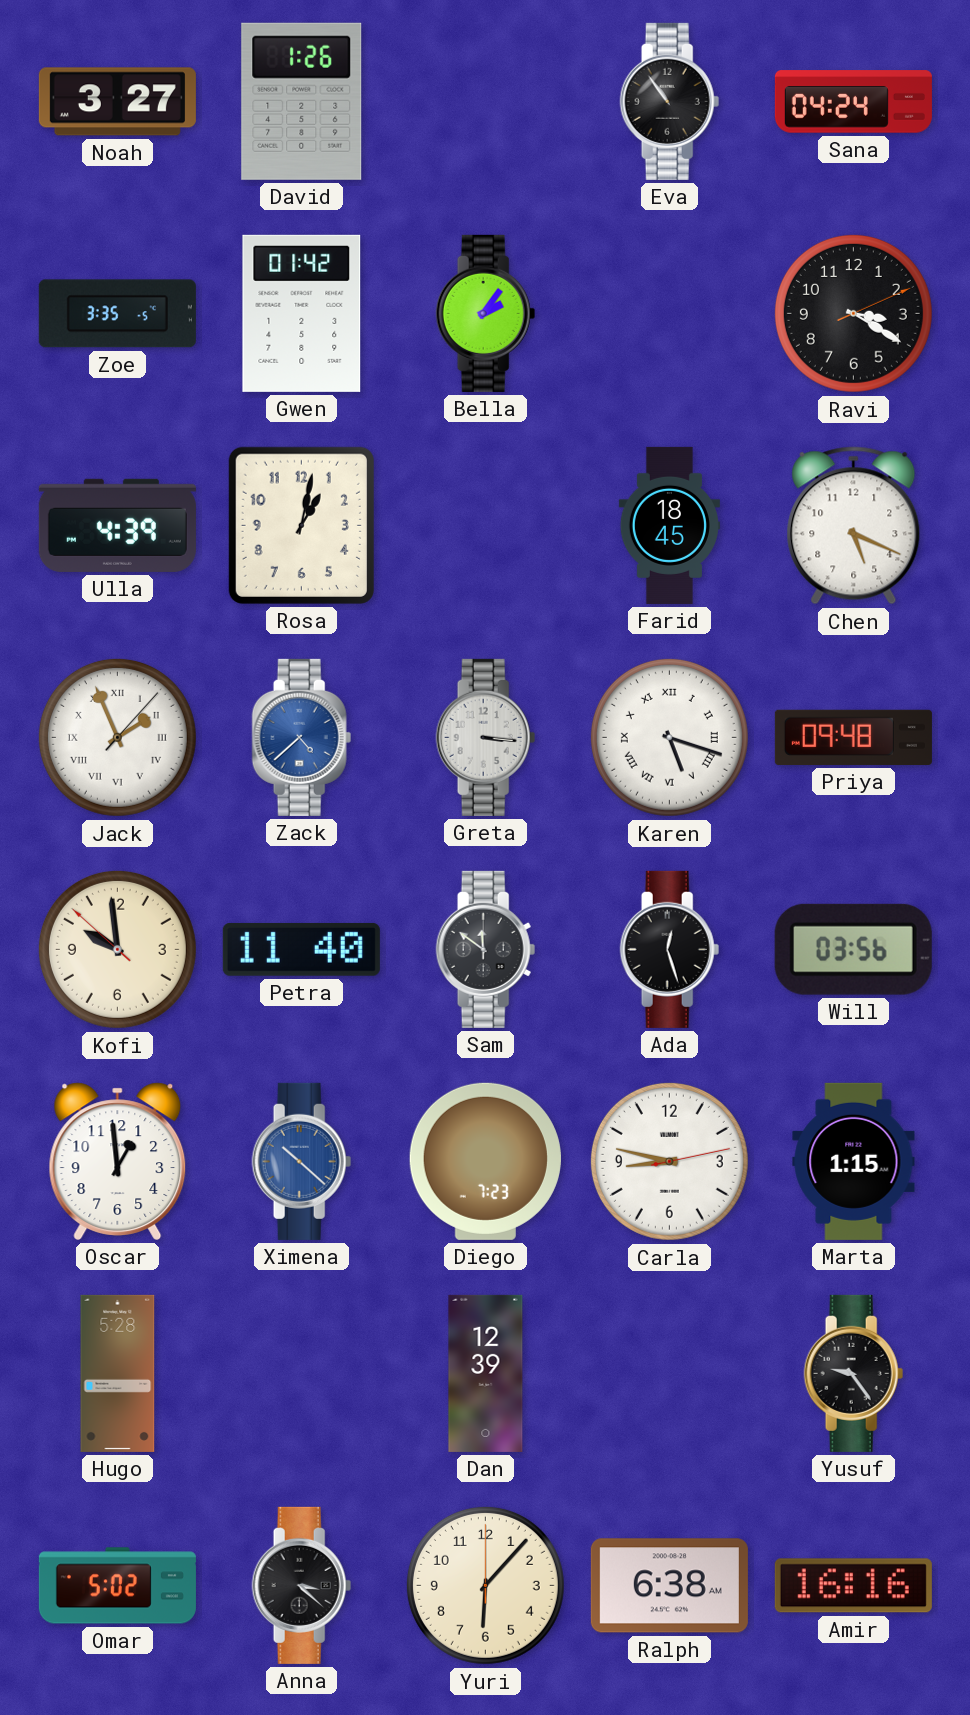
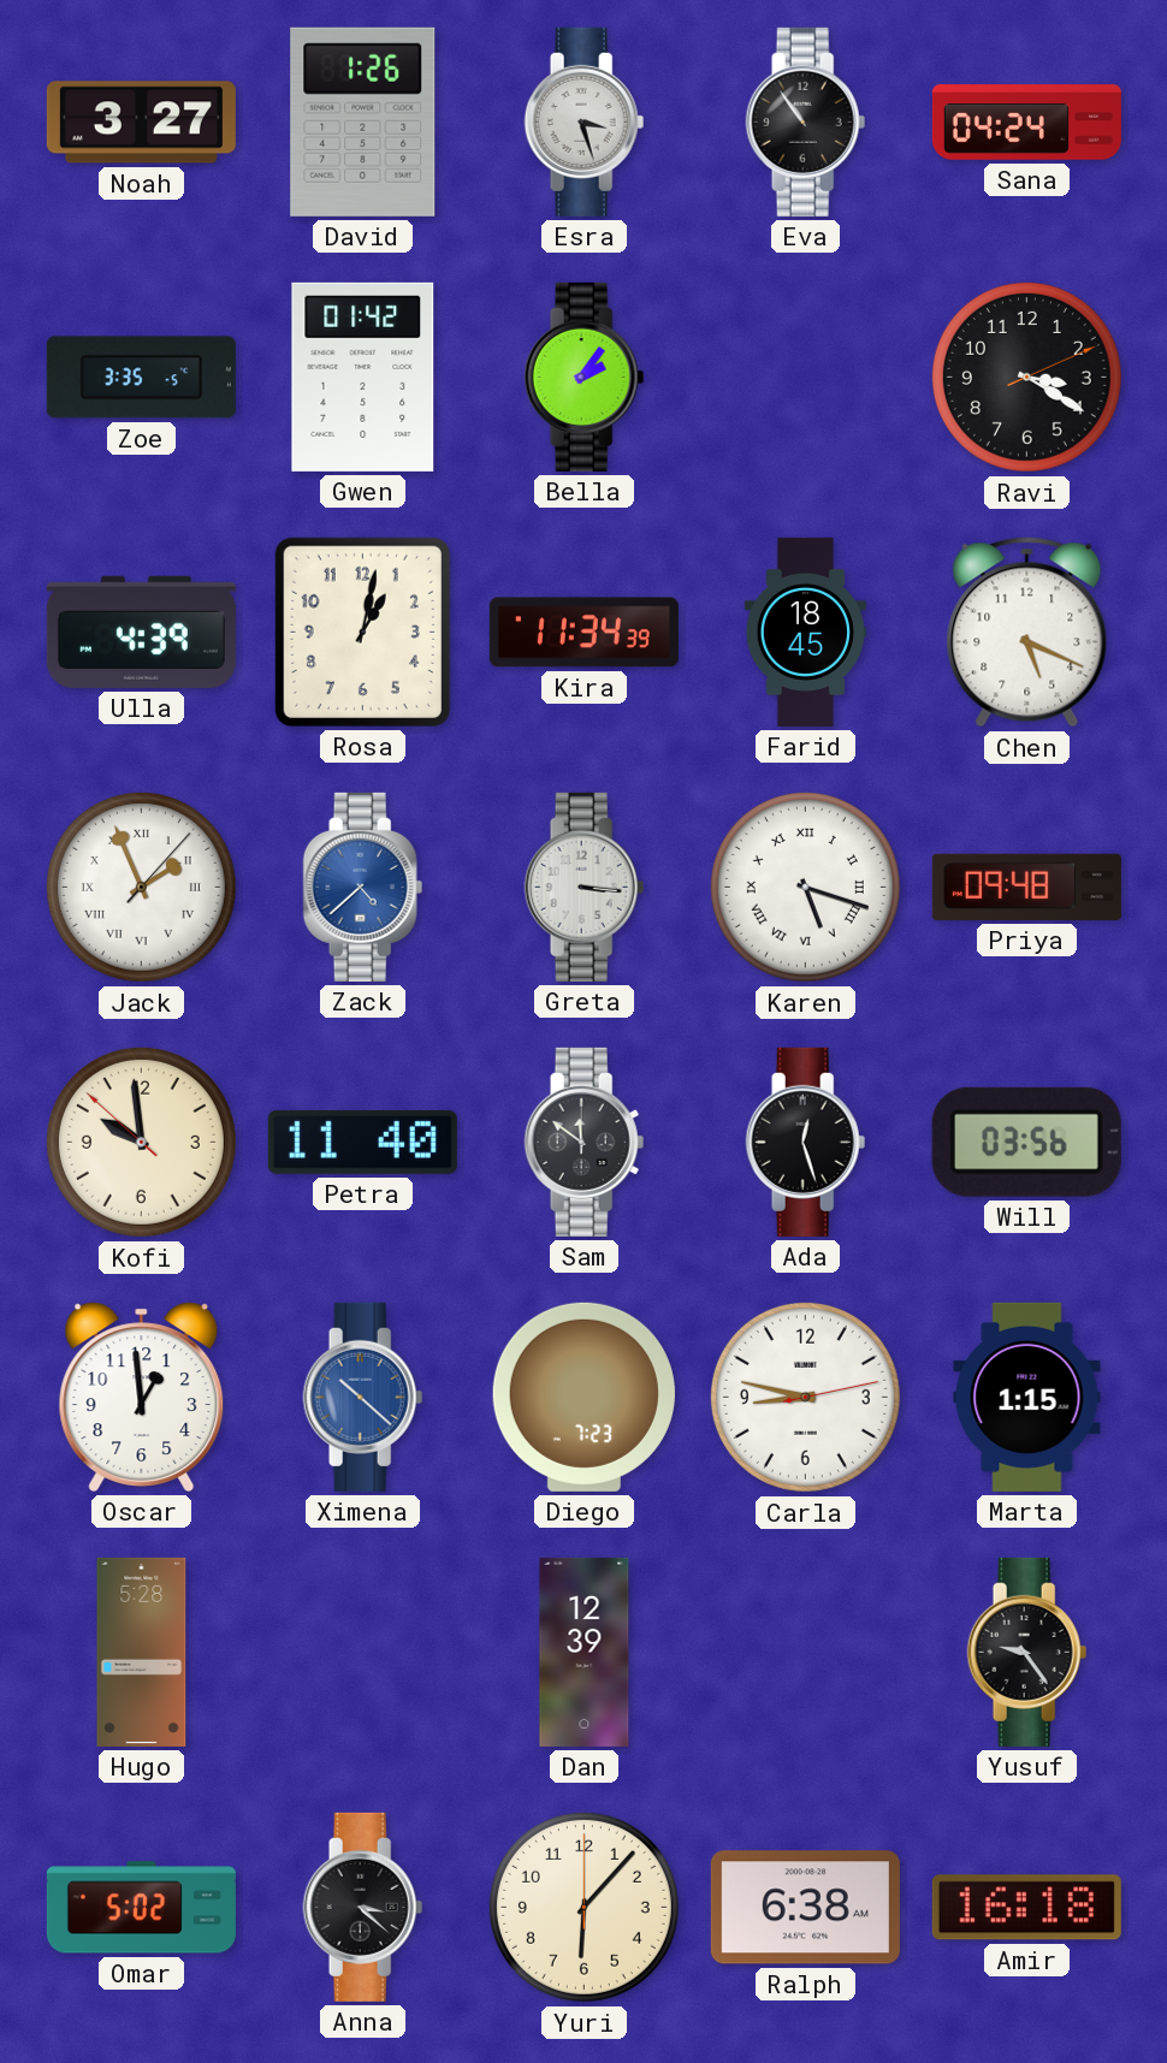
Esra: none -> 3:27 (585, 121)
Kira: none -> 11:34 (583, 633)
Amir: 16:16 -> 16:18 (1026, 1908)
